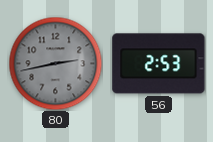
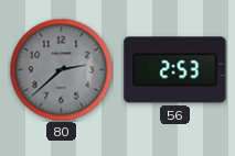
80: 2:43 -> 2:38 (61, 69)
